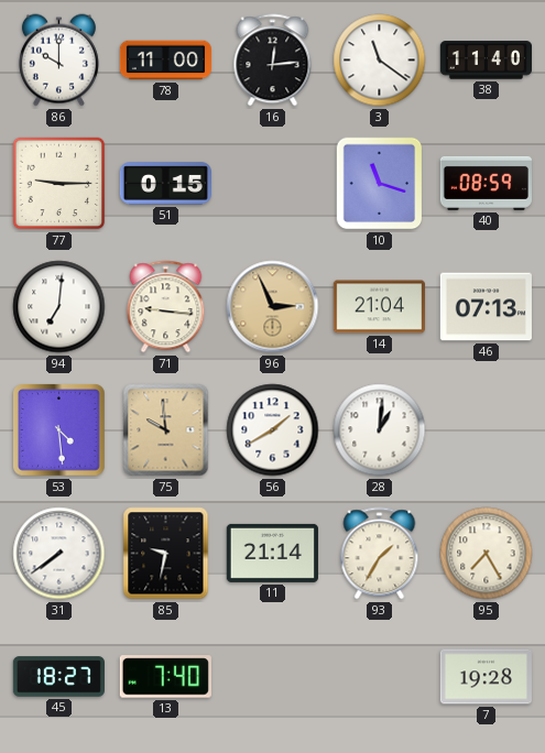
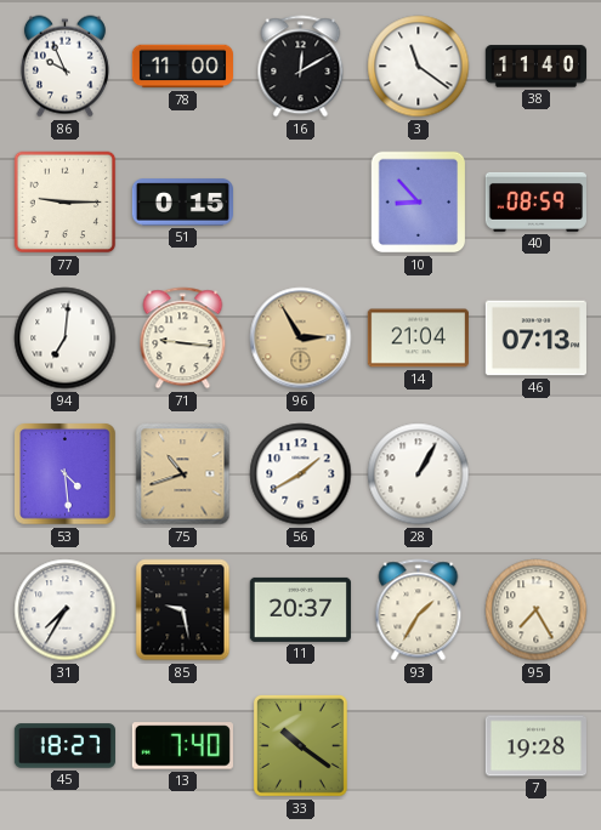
86: 10:00 -> 9:56 (64, 67)
16: 12:14 -> 12:10 (301, 67)
10: 11:18 -> 8:53 (419, 203)
96: 2:56 -> 2:55 (301, 339)
75: 9:59 -> 10:42 (183, 474)
28: 1:01 -> 1:05 (419, 474)
31: 7:39 -> 7:35 (66, 610)
85: 9:32 -> 9:28 (183, 610)
11: 21:14 -> 20:37 (300, 609)
33: none -> 10:21 (300, 745)
